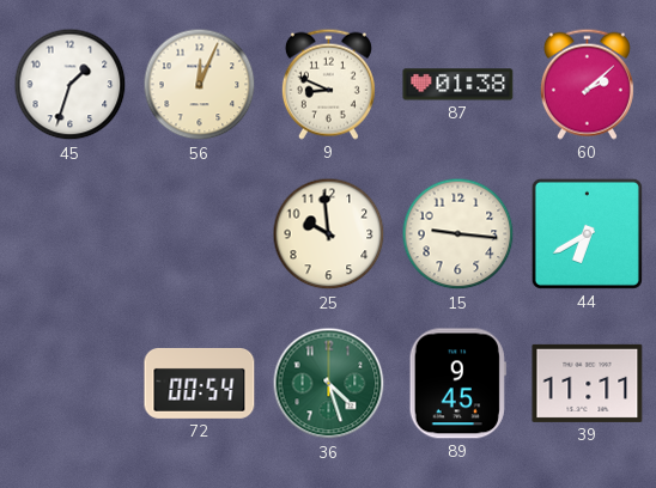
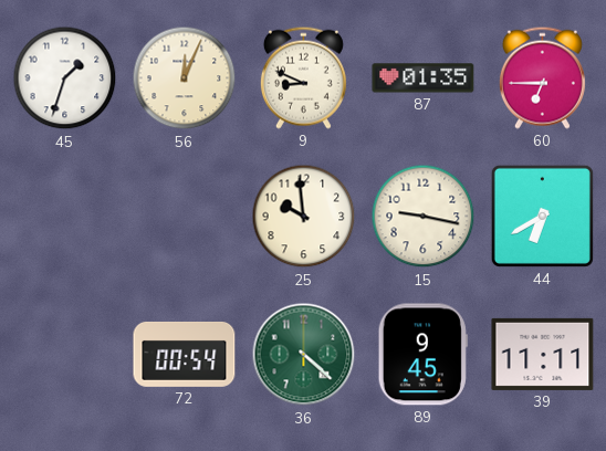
87: 01:38 -> 01:35 (424, 78)
60: 2:08 -> 6:45 (542, 77)
15: 9:16 -> 9:17 (424, 217)
36: 4:27 -> 4:22 (304, 355)
